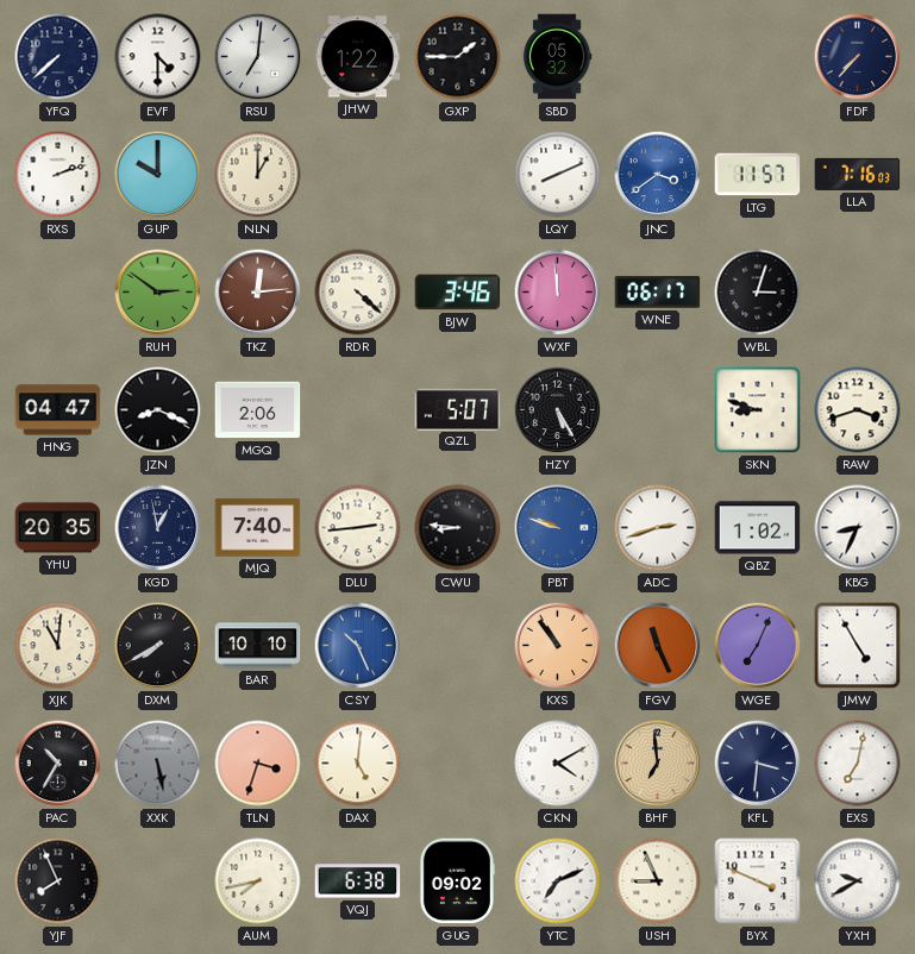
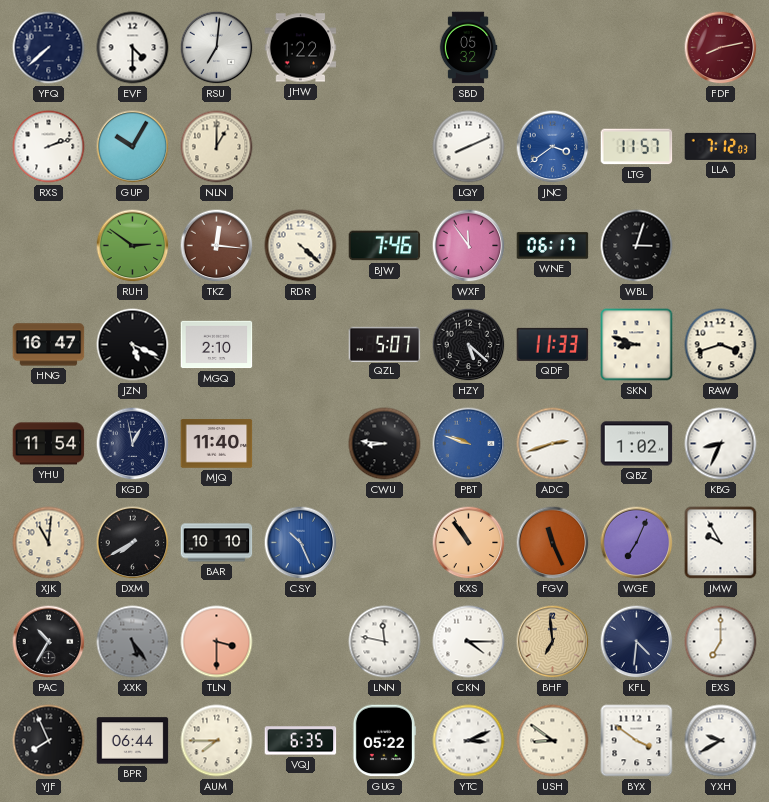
GXP: 1:45 -> none (458, 57)
FDF: 7:37 -> 8:13 (721, 48)
FDF dial: navy -> burgundy (721, 48)
GUP: 10:00 -> 10:05 (133, 147)
LLA: 7:16 -> 7:12 (721, 146)
TKZ: 12:14 -> 12:16 (217, 246)
BJW: 3:46 -> 7:46 (385, 246)
WXF: 11:59 -> 11:54 (469, 246)
HNG: 04:47 -> 16:47 (49, 345)
JZN: 8:19 -> 5:19 (133, 345)
MGQ: 2:06 -> 2:10 (217, 345)
HZY: 5:25 -> 5:22 (469, 345)
QDF: none -> 11:33 (553, 344)
YHU: 20:35 -> 11:54 (49, 444)
MJQ: 7:40 -> 11:40 (217, 444)
DLU: 2:44 -> none (358, 528)
JMW: 4:55 -> 9:55 (721, 543)
XXK: 5:28 -> 5:24 (133, 642)
TLN: 3:33 -> 3:30 (217, 642)
DAX: 5:01 -> none (358, 764)
LNN: none -> 11:47 (385, 642)
CKN: 4:10 -> 4:15 (469, 642)
KFL: 3:31 -> 4:31 (637, 642)
EXS: 7:02 -> 7:00 (721, 642)
BPR: none -> 06:44 (133, 741)
AUM: 7:43 -> 7:45 (217, 741)
VQJ: 6:38 -> 6:35 (301, 741)
GUG: 09:02 -> 05:22 (384, 741)
YTC: 7:11 -> 3:11 (469, 741)
USH: 8:56 -> 8:51 (553, 741)
BYX: 3:49 -> 3:51 (637, 741)
